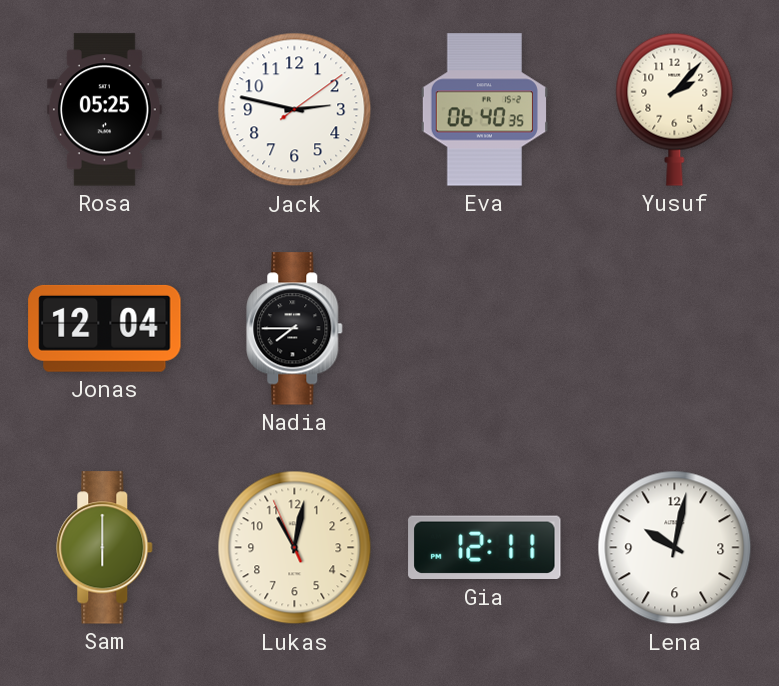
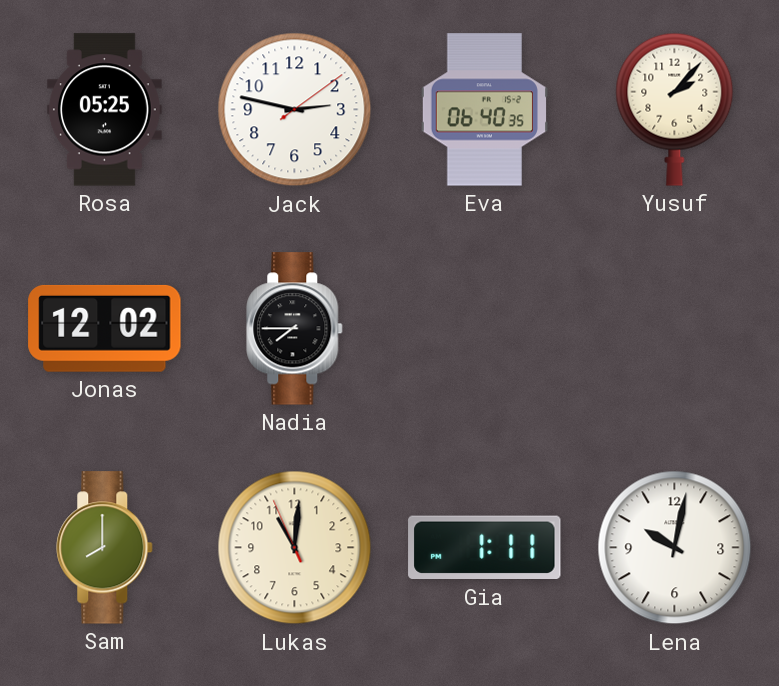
Jonas: 12:04 -> 12:02 (105, 328)
Sam: 6:00 -> 8:00 (105, 548)
Lukas: 11:01 -> 11:00 (295, 548)
Gia: 12:11 -> 1:11 (485, 548)
